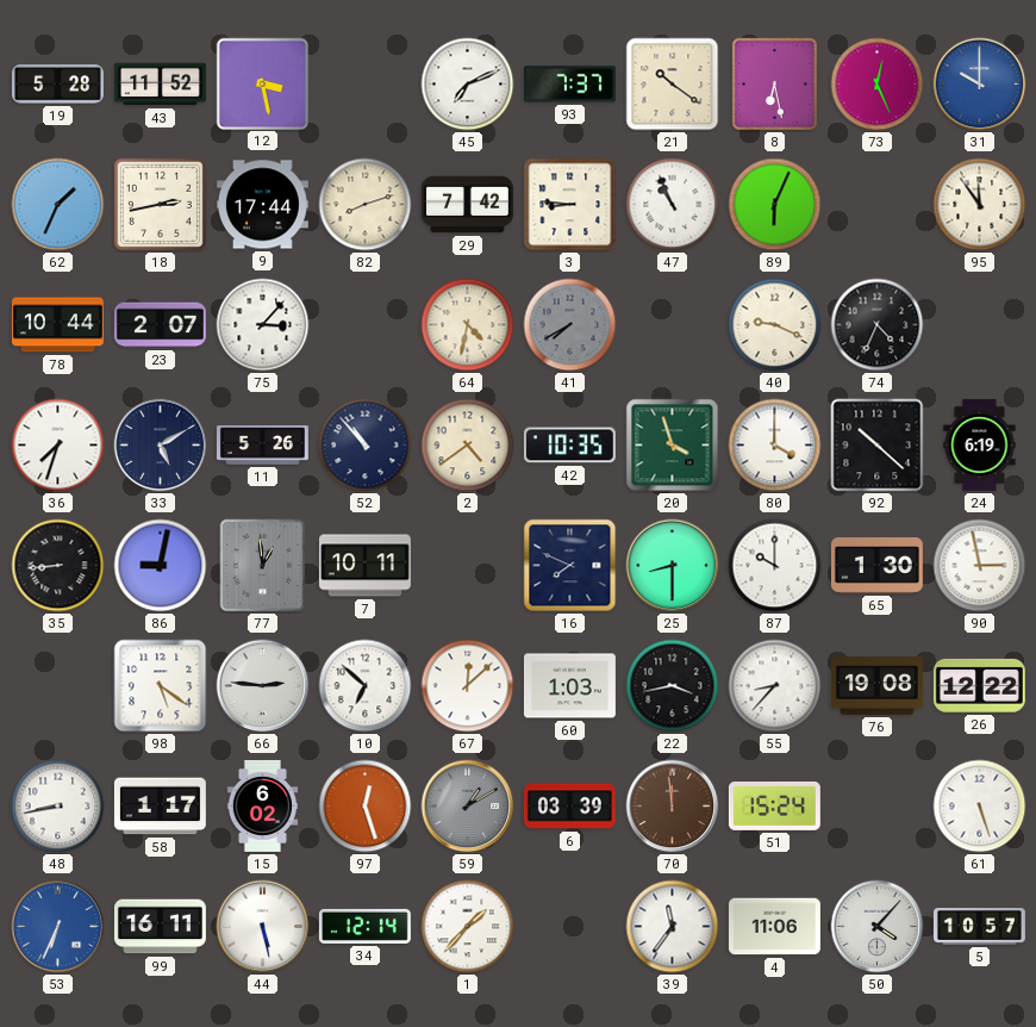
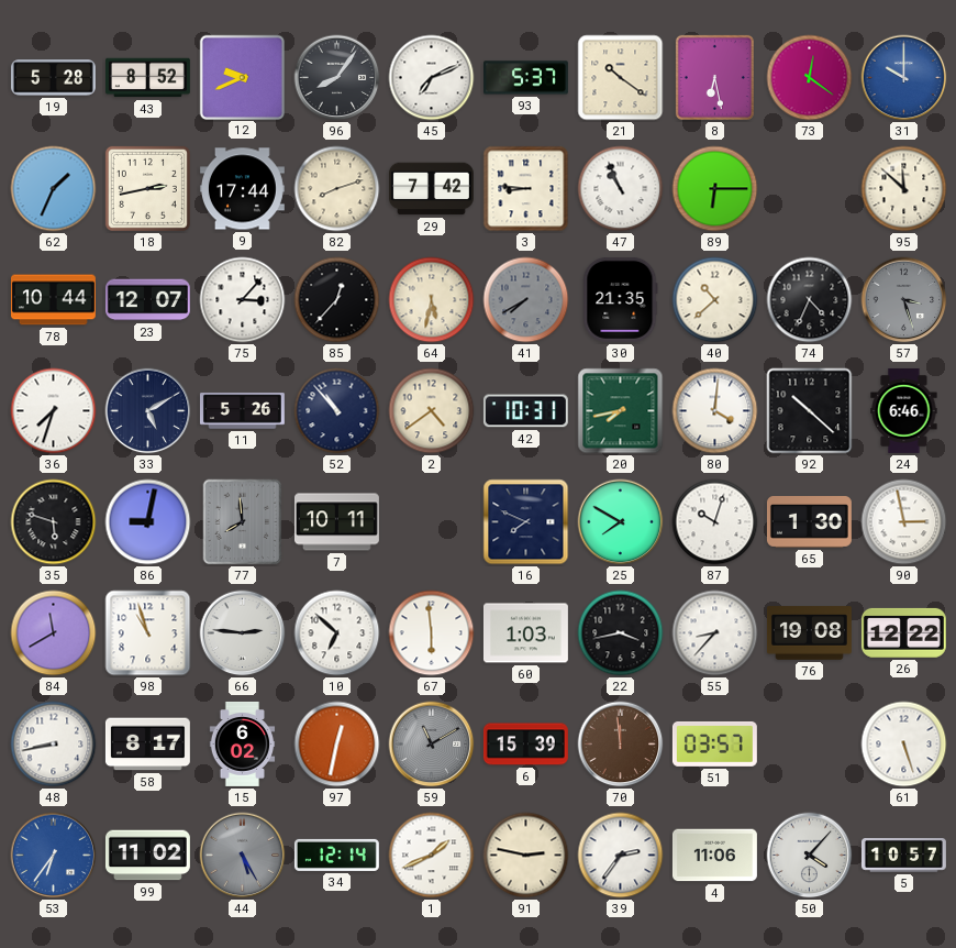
43: 11:52 -> 8:52 (147, 78)
12: 3:28 -> 9:41 (242, 77)
96: none -> 8:06 (337, 78)
93: 7:37 -> 5:37 (525, 78)
73: 12:26 -> 12:21 (810, 78)
89: 6:04 -> 6:15 (715, 189)
95: 11:54 -> 11:52 (904, 189)
23: 2:07 -> 12:07 (147, 300)
85: none -> 12:37 (337, 300)
64: 4:32 -> 5:32 (432, 300)
30: none -> 21:35 (621, 299)
40: 9:19 -> 10:38 (715, 300)
57: none -> 3:27 (904, 300)
42: 10:35 -> 10:31 (525, 411)
20: 3:57 -> 7:43 (621, 411)
80: 4:00 -> 4:01 (715, 411)
24: 6:19 -> 6:46 (904, 410)
35: 8:44 -> 5:48 (54, 522)
77: 12:59 -> 7:59 (243, 522)
25: 8:30 -> 7:50 (621, 522)
87: 10:00 -> 10:03 (715, 522)
84: none -> 11:40 (54, 633)
98: 5:21 -> 10:57 (148, 633)
67: 12:08 -> 5:59 (432, 633)
58: 1:17 -> 8:17 (147, 745)
97: 12:27 -> 12:32 (337, 745)
59: 1:10 -> 11:10 (432, 745)
6: 03:39 -> 15:39 (525, 745)
51: 15:24 -> 03:57 (714, 743)
53: 6:34 -> 6:36 (54, 856)
99: 16:11 -> 11:02 (147, 856)
44: 5:28 -> 5:25 (243, 856)
44 dial: white -> grey (243, 856)
1: 1:37 -> 1:41 (432, 856)
91: none -> 2:47 (526, 856)
39: 11:36 -> 2:36 (621, 856)
